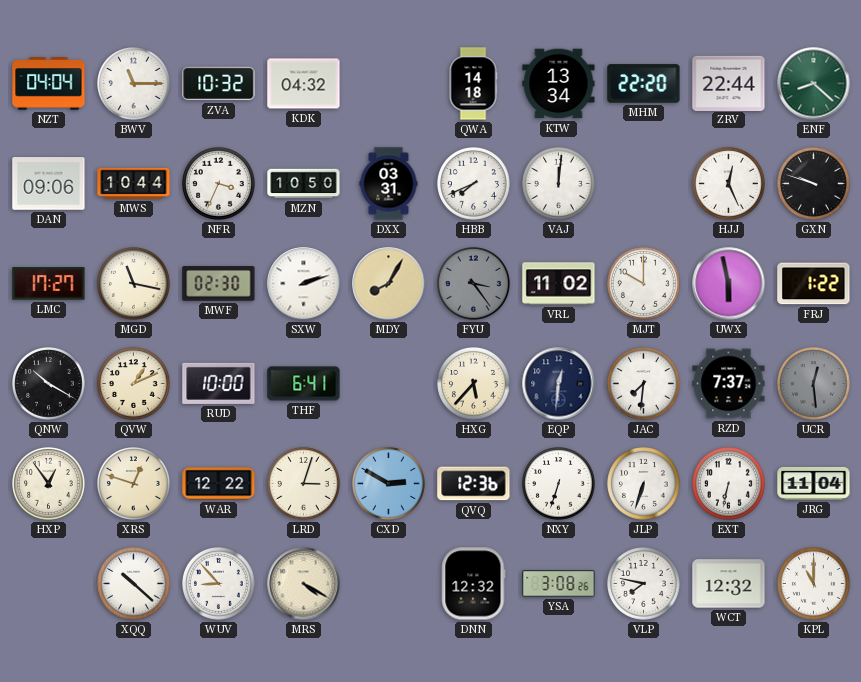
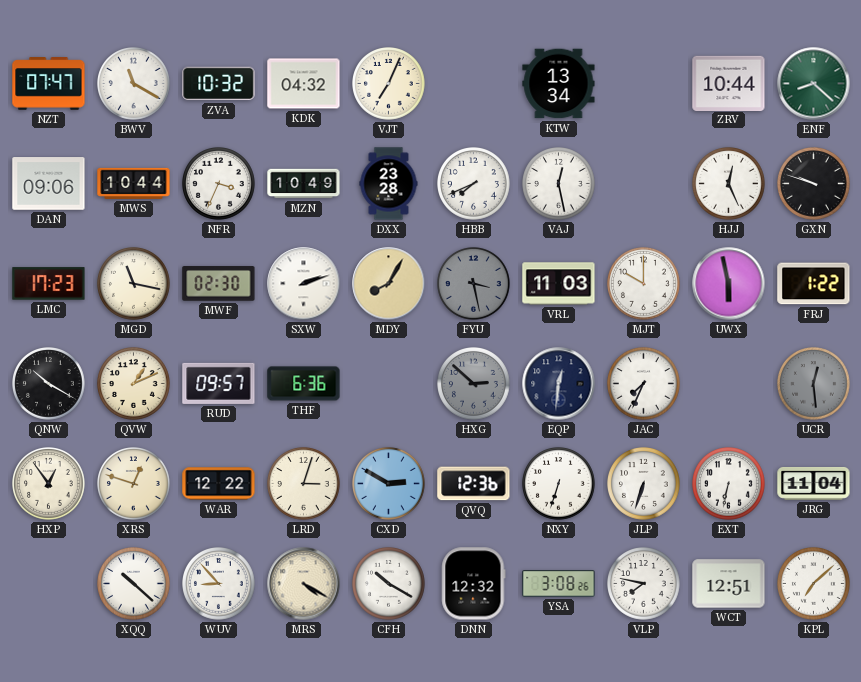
NZT: 04:04 -> 07:47 (49, 84)
BWV: 11:15 -> 11:20 (134, 84)
VJT: none -> 7:04 (389, 84)
QWA: 14:18 -> none (473, 84)
MHM: 22:20 -> none (644, 84)
ZRV: 22:44 -> 10:44 (729, 83)
MZN: 10:50 -> 10:49 (304, 184)
DXX: 03:31 -> 23:28 (389, 184)
VAJ: 12:01 -> 12:28 (559, 184)
LMC: 17:27 -> 17:23 (49, 284)
FYU: 3:24 -> 3:28 (474, 284)
VRL: 11:02 -> 11:03 (559, 284)
RUD: 10:00 -> 09:57 (219, 383)
THF: 6:41 -> 6:36 (304, 384)
HXG: 5:37 -> 2:52 (474, 384)
HXG dial: cream -> grey (474, 384)
JAC: 7:31 -> 7:34 (644, 384)
RZD: 7:37 -> none (729, 384)
CFH: none -> 10:20 (389, 584)
WCT: 12:32 -> 12:51 (729, 584)
KPL: 11:00 -> 7:08 (814, 584)
